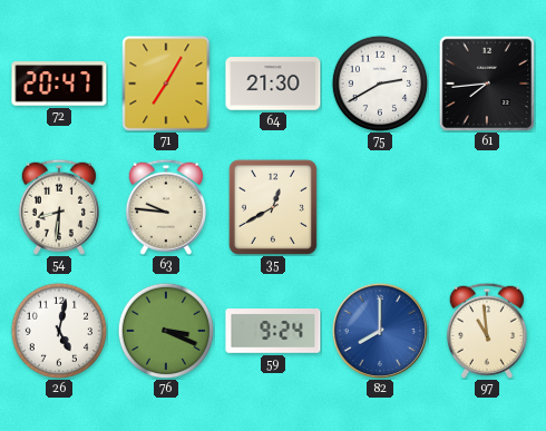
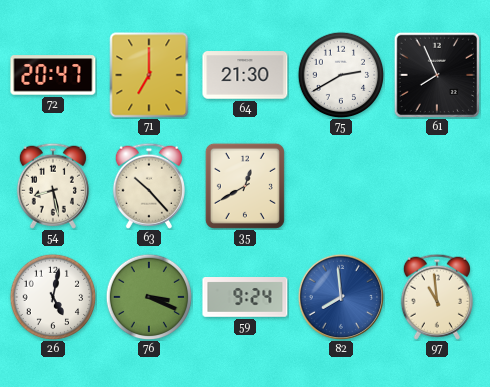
71: 7:05 -> 7:00 (149, 75)
61: 7:44 -> 7:56 (436, 74)
54: 8:31 -> 8:28 (53, 186)
63: 9:46 -> 10:23 (149, 186)
82: 8:00 -> 7:59 (341, 297)
